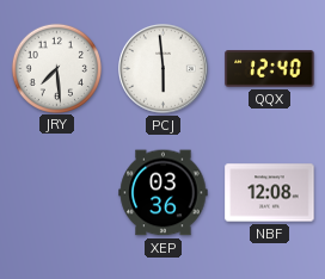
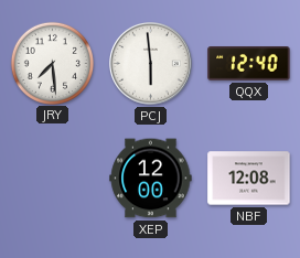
XEP: 03:36 -> 12:00 (151, 179)
